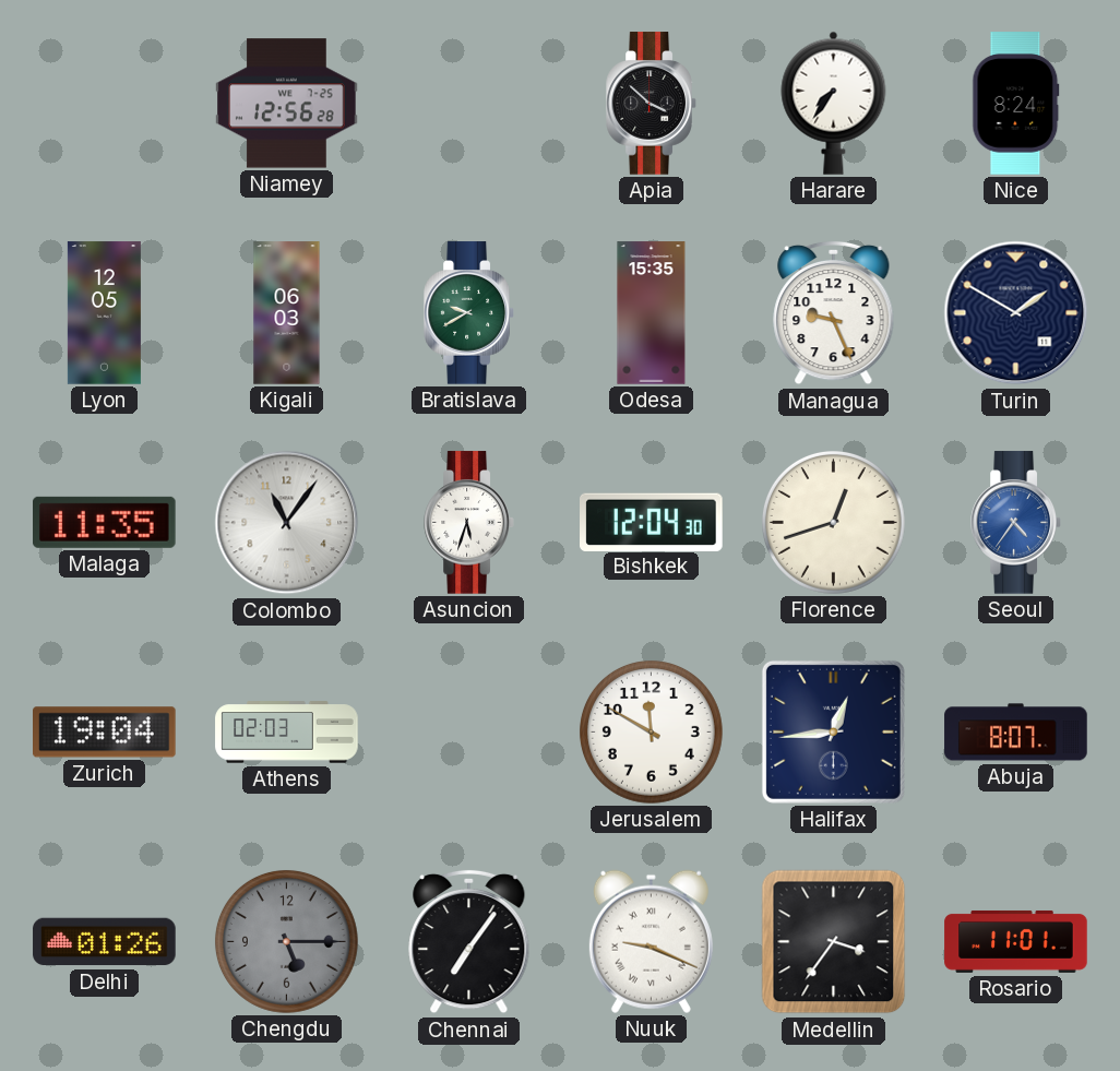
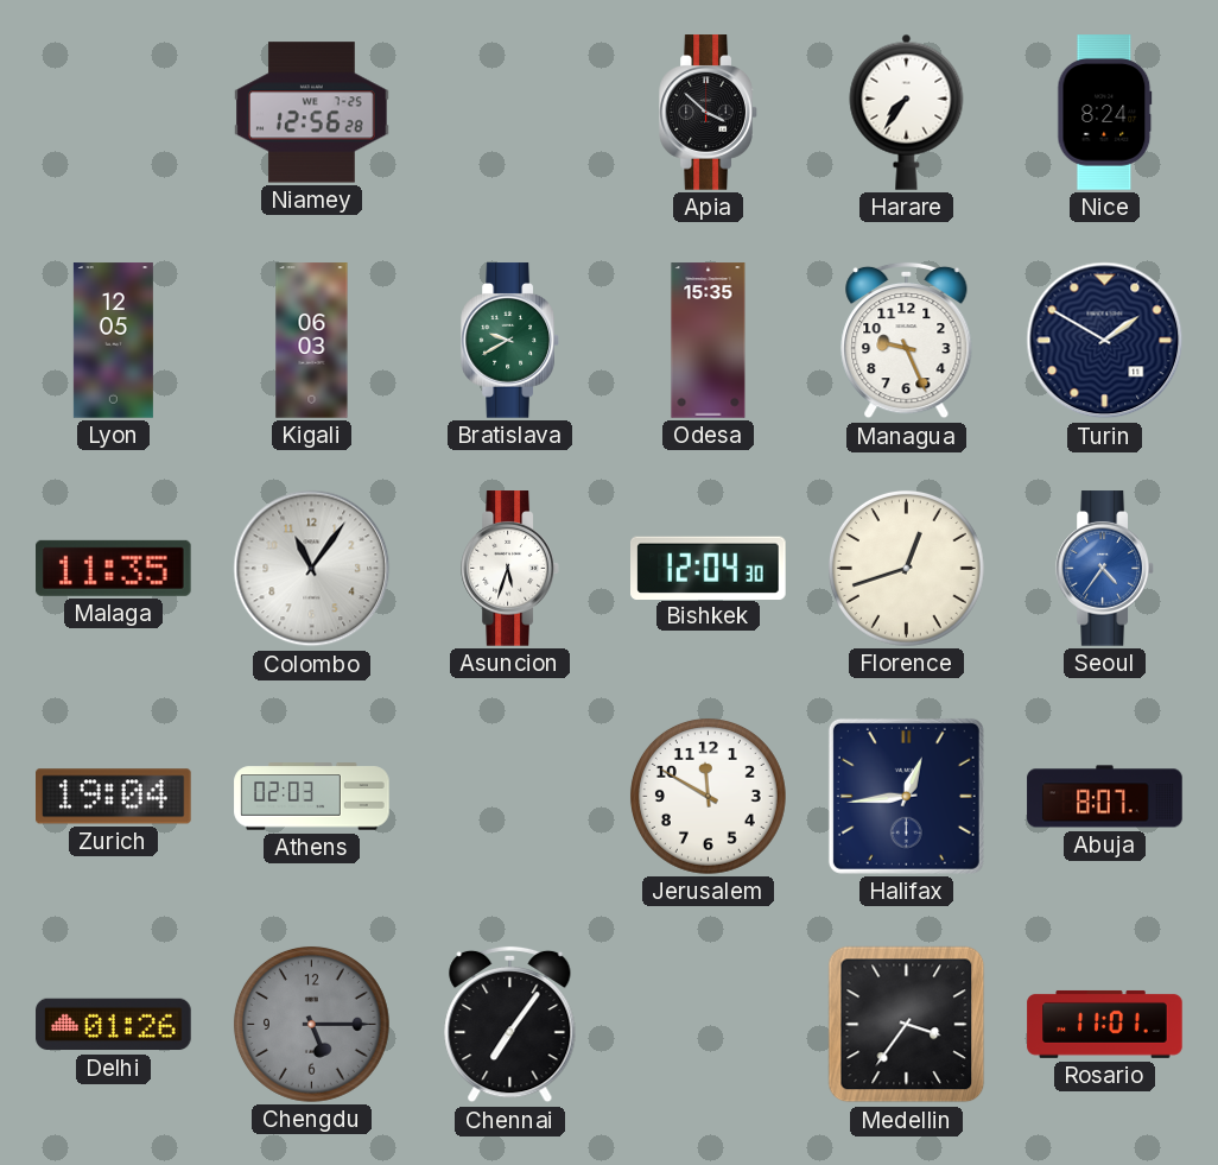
Nuuk: 9:19 -> none (651, 941)
